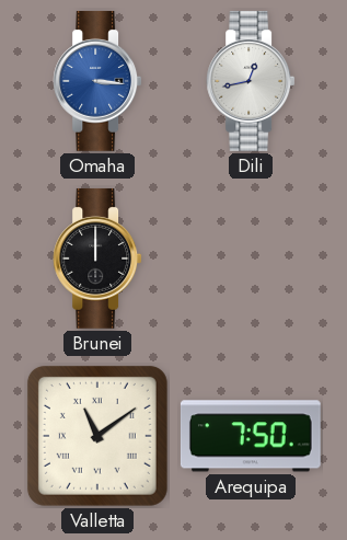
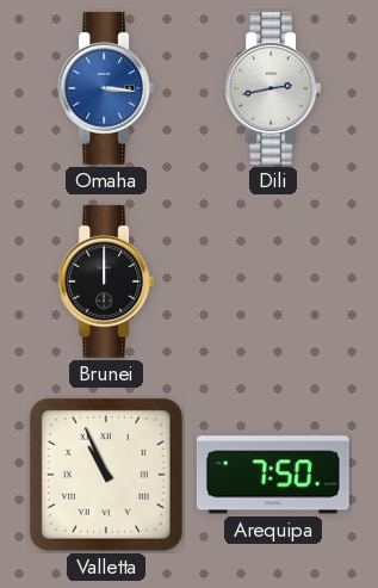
Dili: 12:43 -> 2:43 (273, 88)
Valletta: 11:09 -> 10:56 (106, 475)
